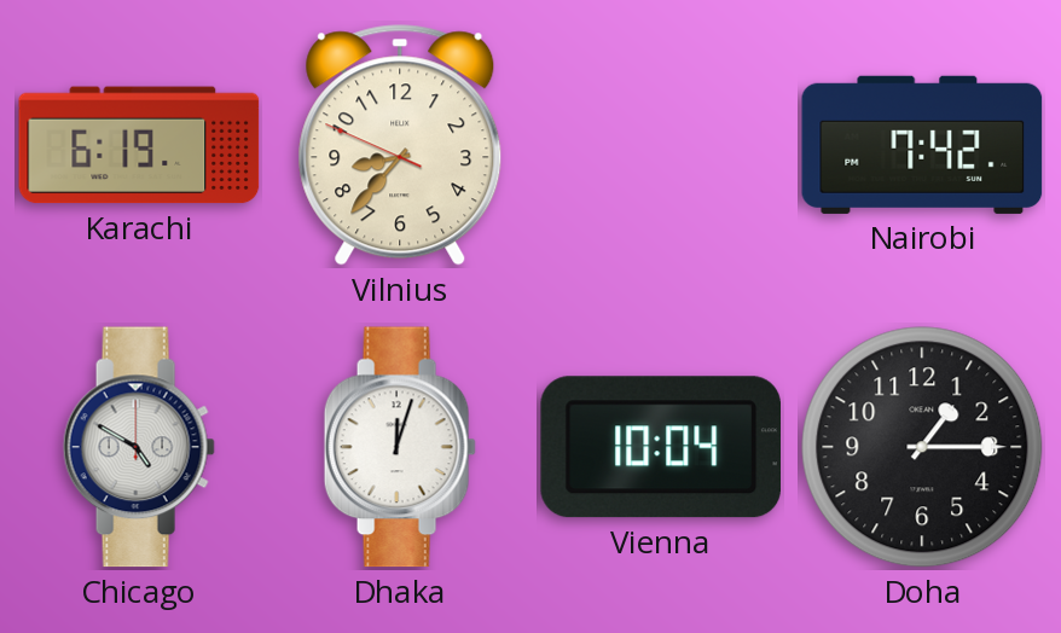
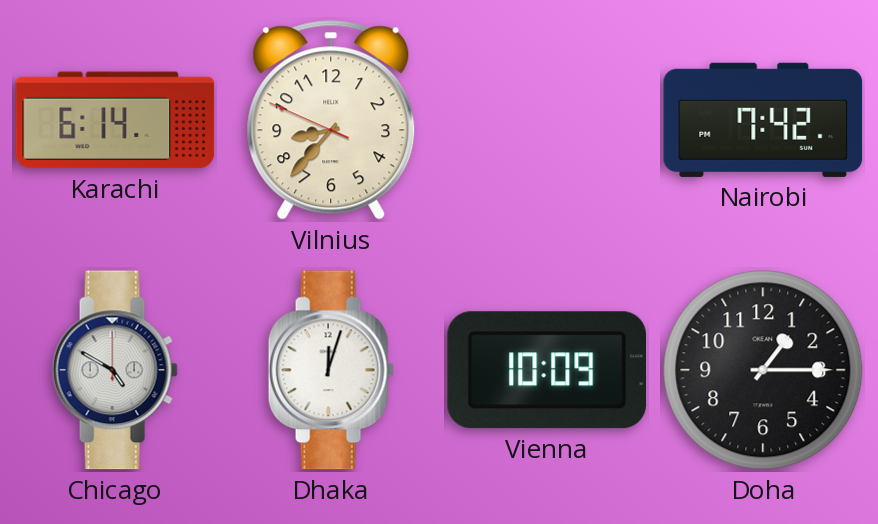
Karachi: 6:19 -> 6:14 (115, 120)
Vienna: 10:04 -> 10:09 (546, 370)
